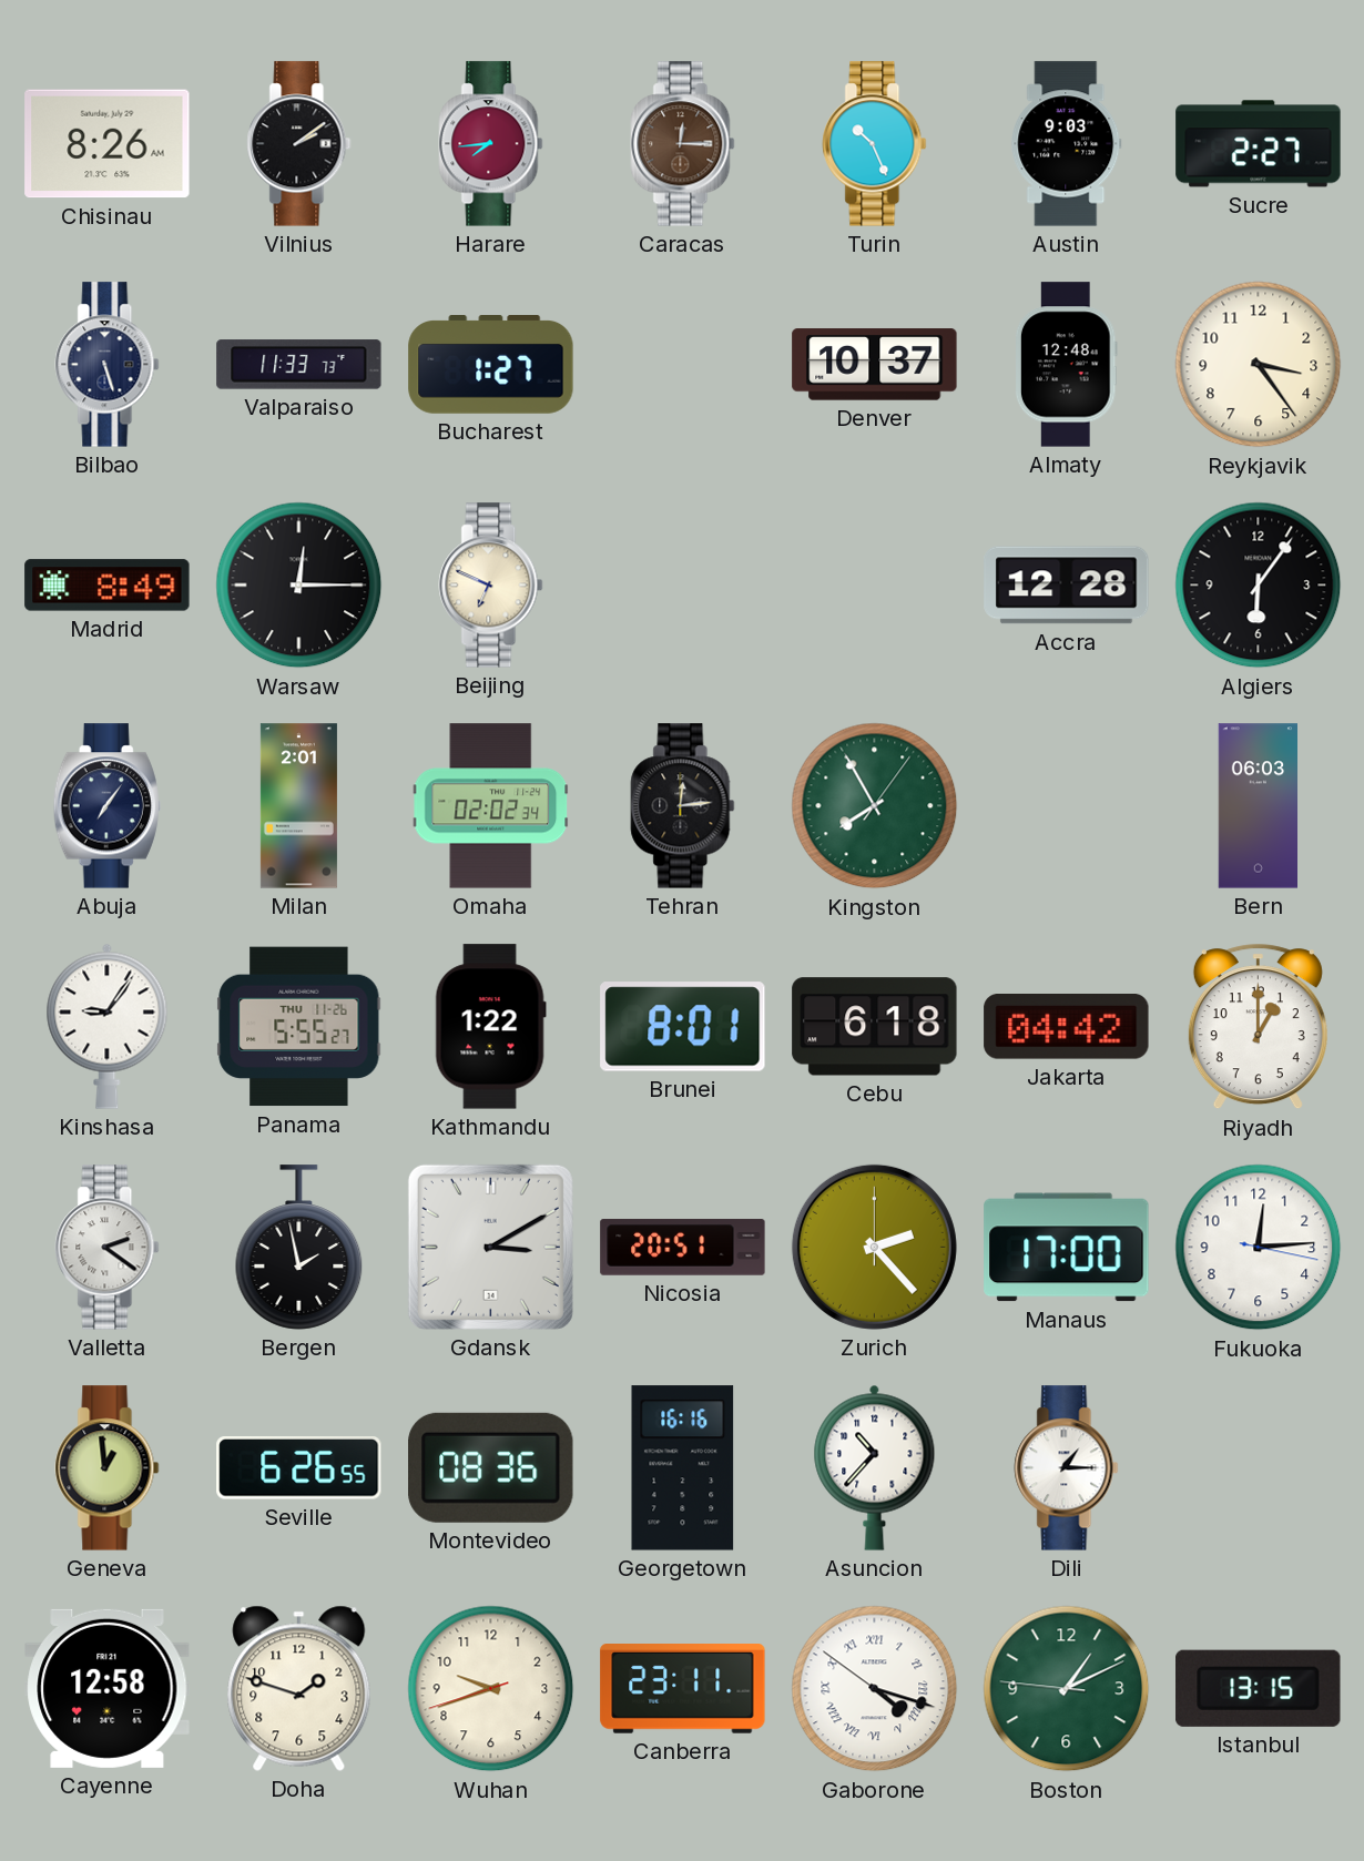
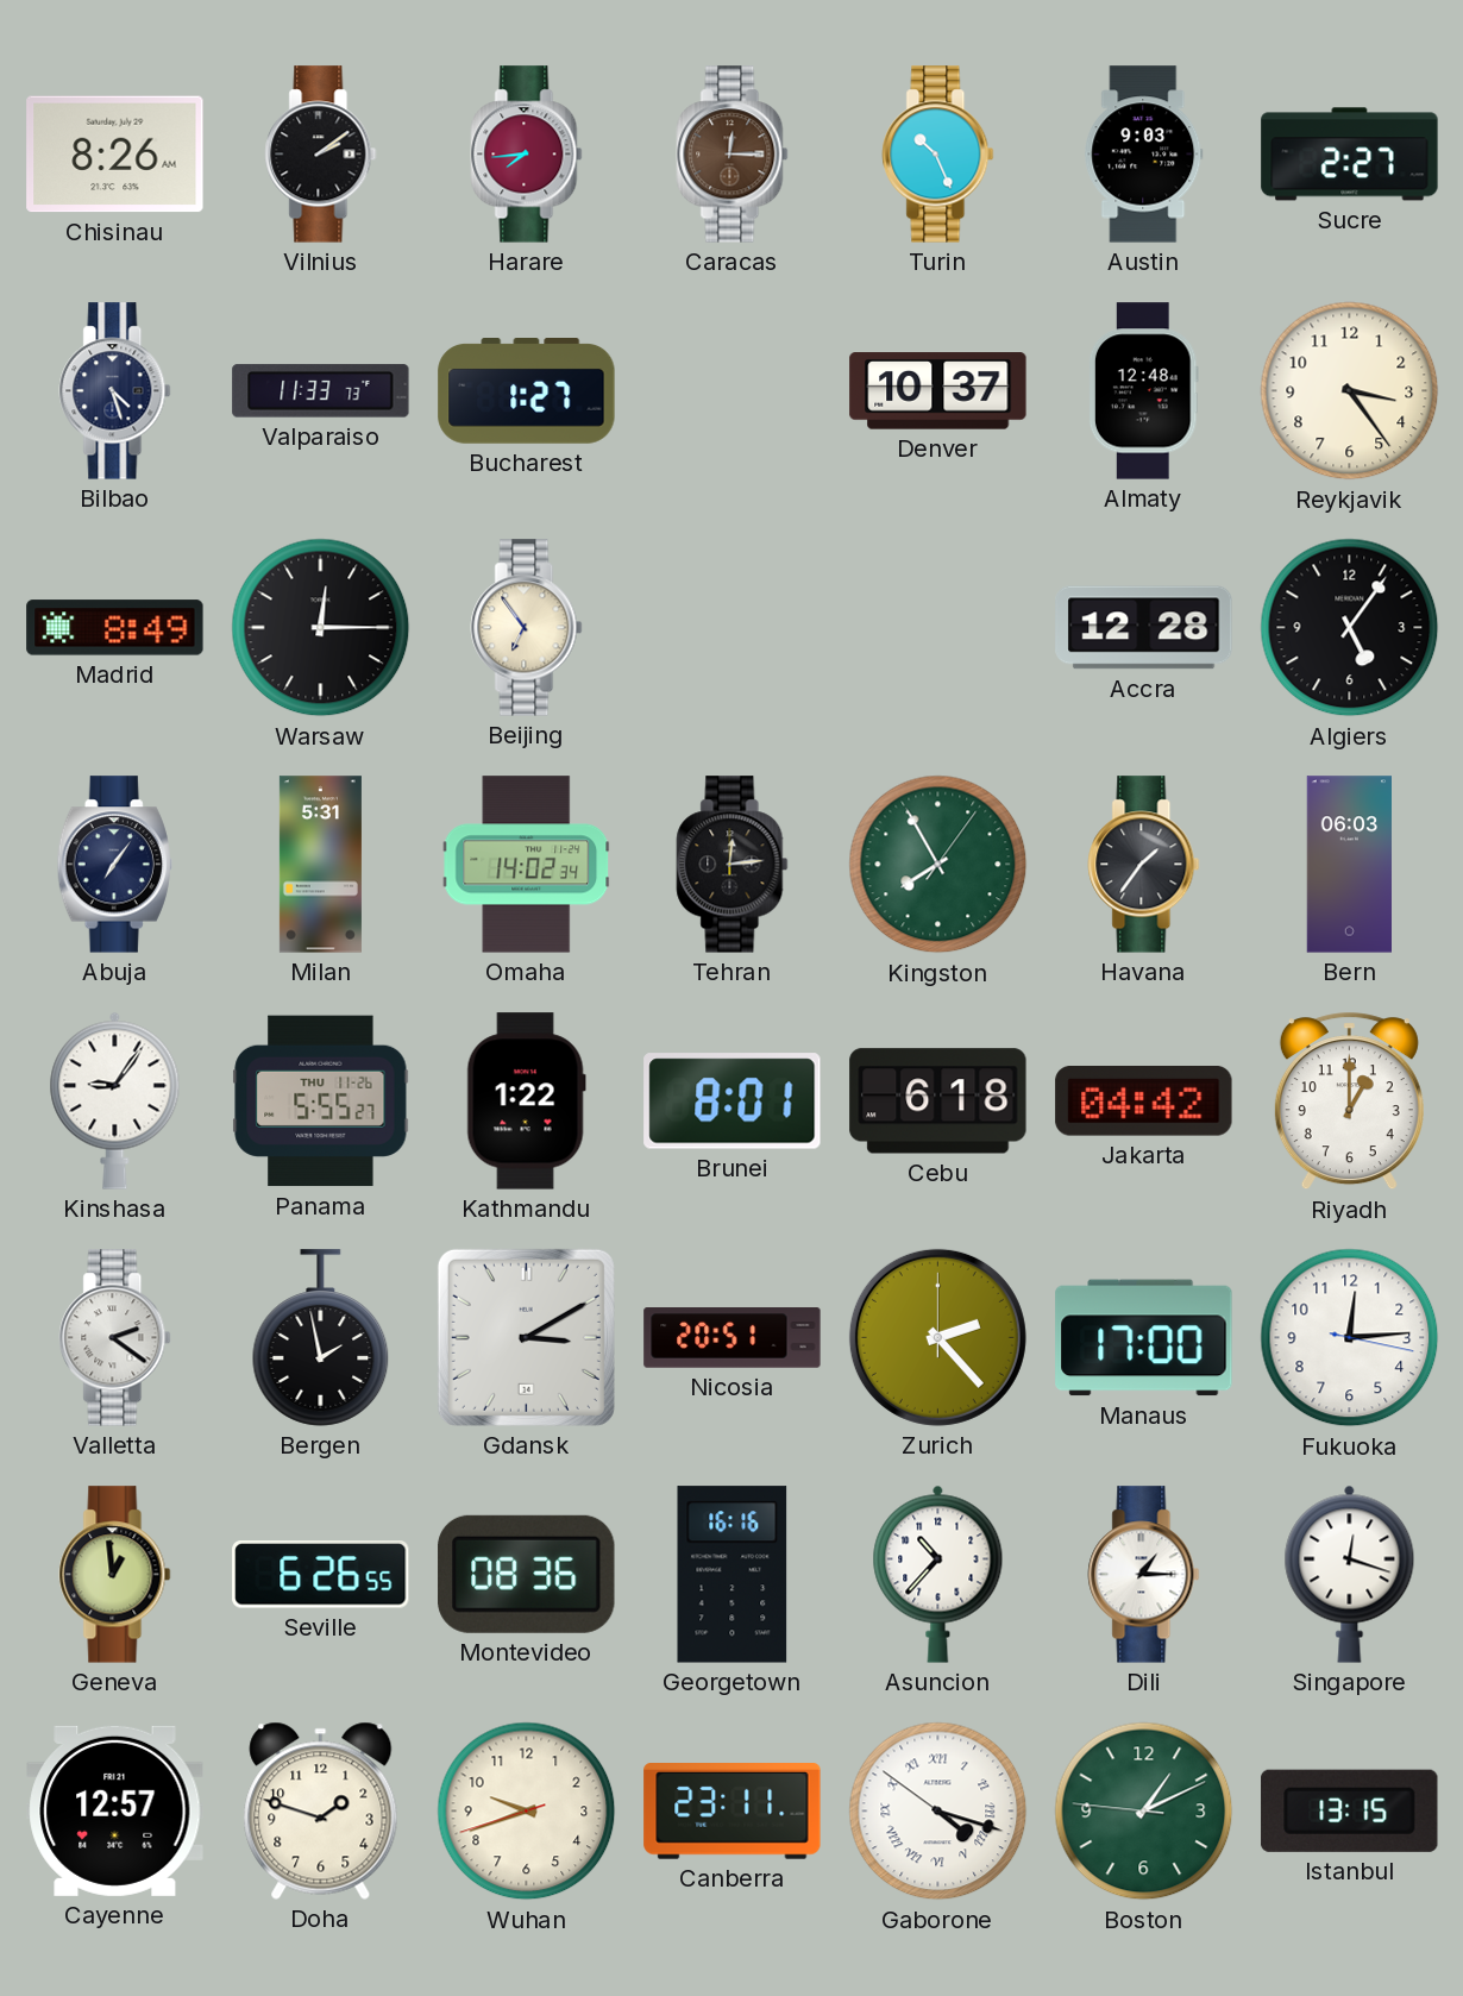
Bilbao: 5:27 -> 4:27 (115, 391)
Beijing: 6:49 -> 6:54 (527, 628)
Algiers: 6:06 -> 5:06 (1350, 628)
Milan: 2:01 -> 5:31 (320, 865)
Omaha: 02:02 -> 14:02 (527, 865)
Havana: none -> 1:36 (1144, 865)
Singapore: none -> 12:18 (1350, 1574)
Cayenne: 12:58 -> 12:57 (115, 1810)
